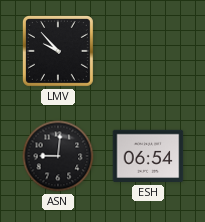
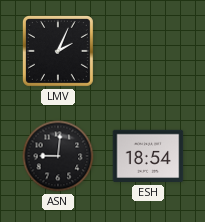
LMV: 9:53 -> 2:04 (58, 51)
ESH: 06:54 -> 18:54 (148, 156)
